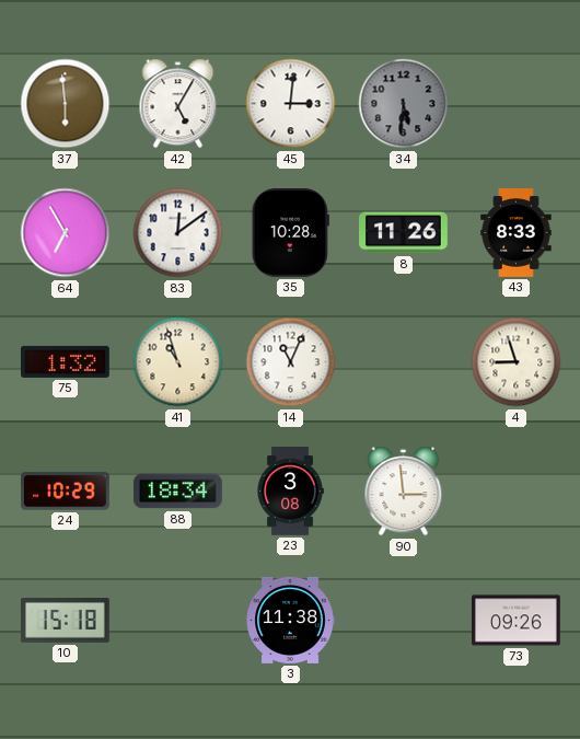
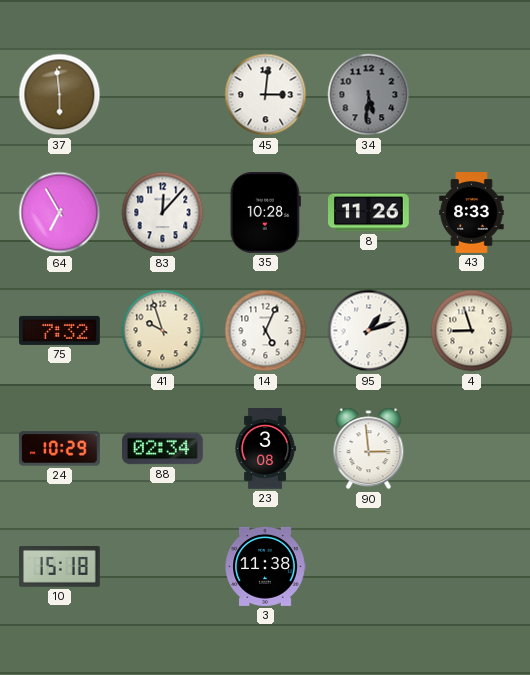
42: 5:05 -> none (178, 104)
83: 12:09 -> 12:07 (163, 213)
75: 1:32 -> 7:32 (60, 330)
41: 10:57 -> 9:57 (163, 331)
14: 11:04 -> 5:04 (266, 331)
95: none -> 1:12 (369, 331)
88: 18:34 -> 02:34 (163, 449)
73: 09:26 -> none (517, 621)
